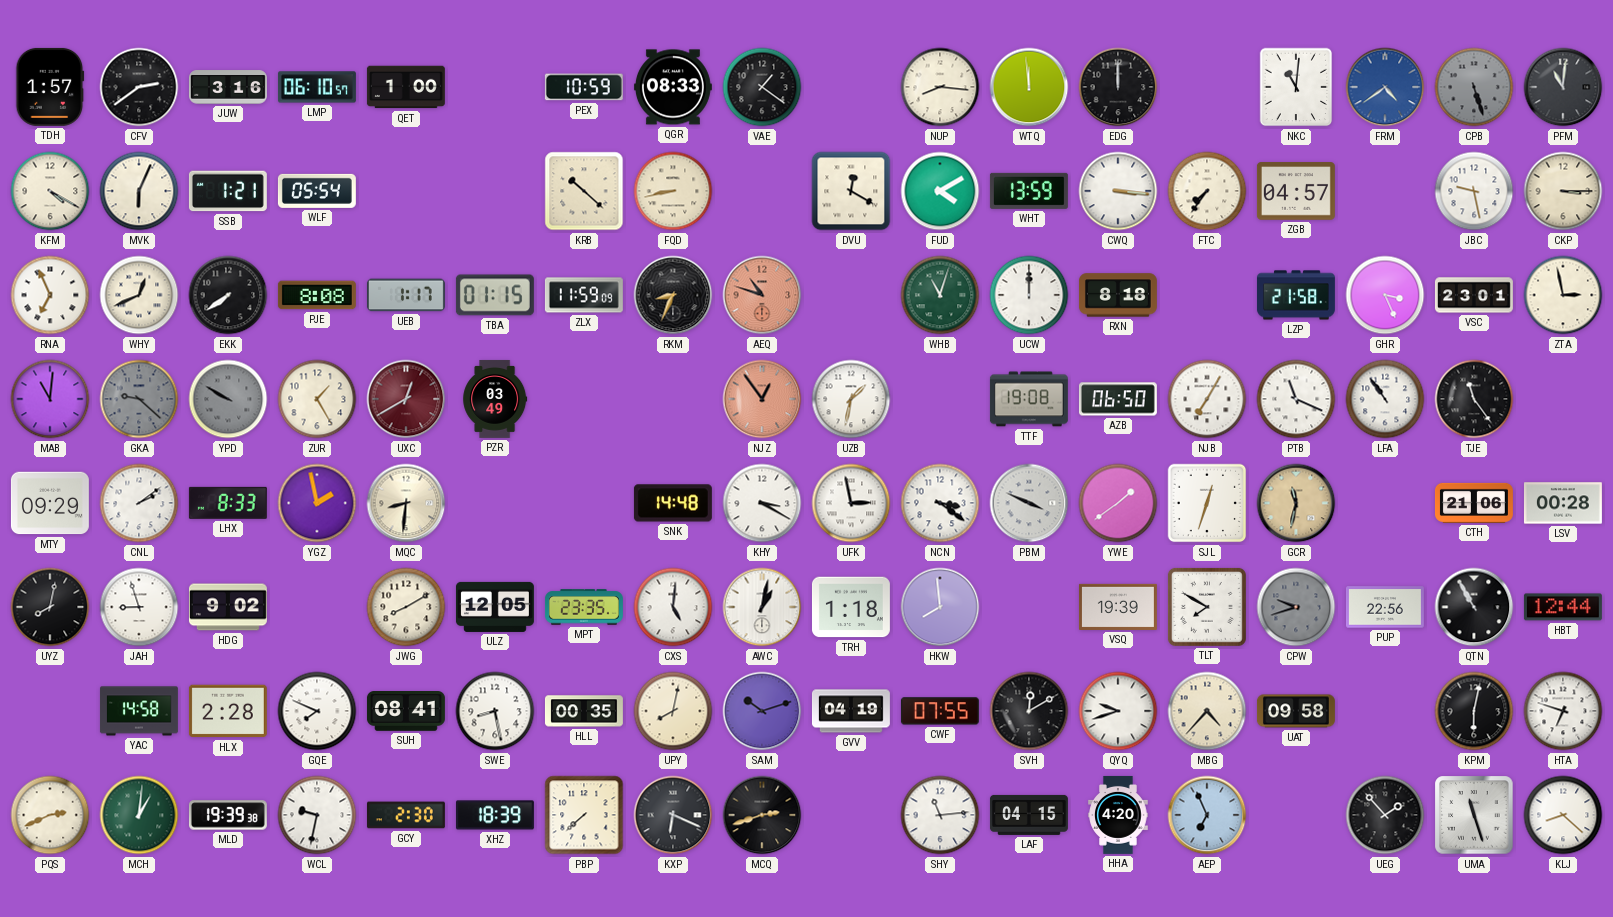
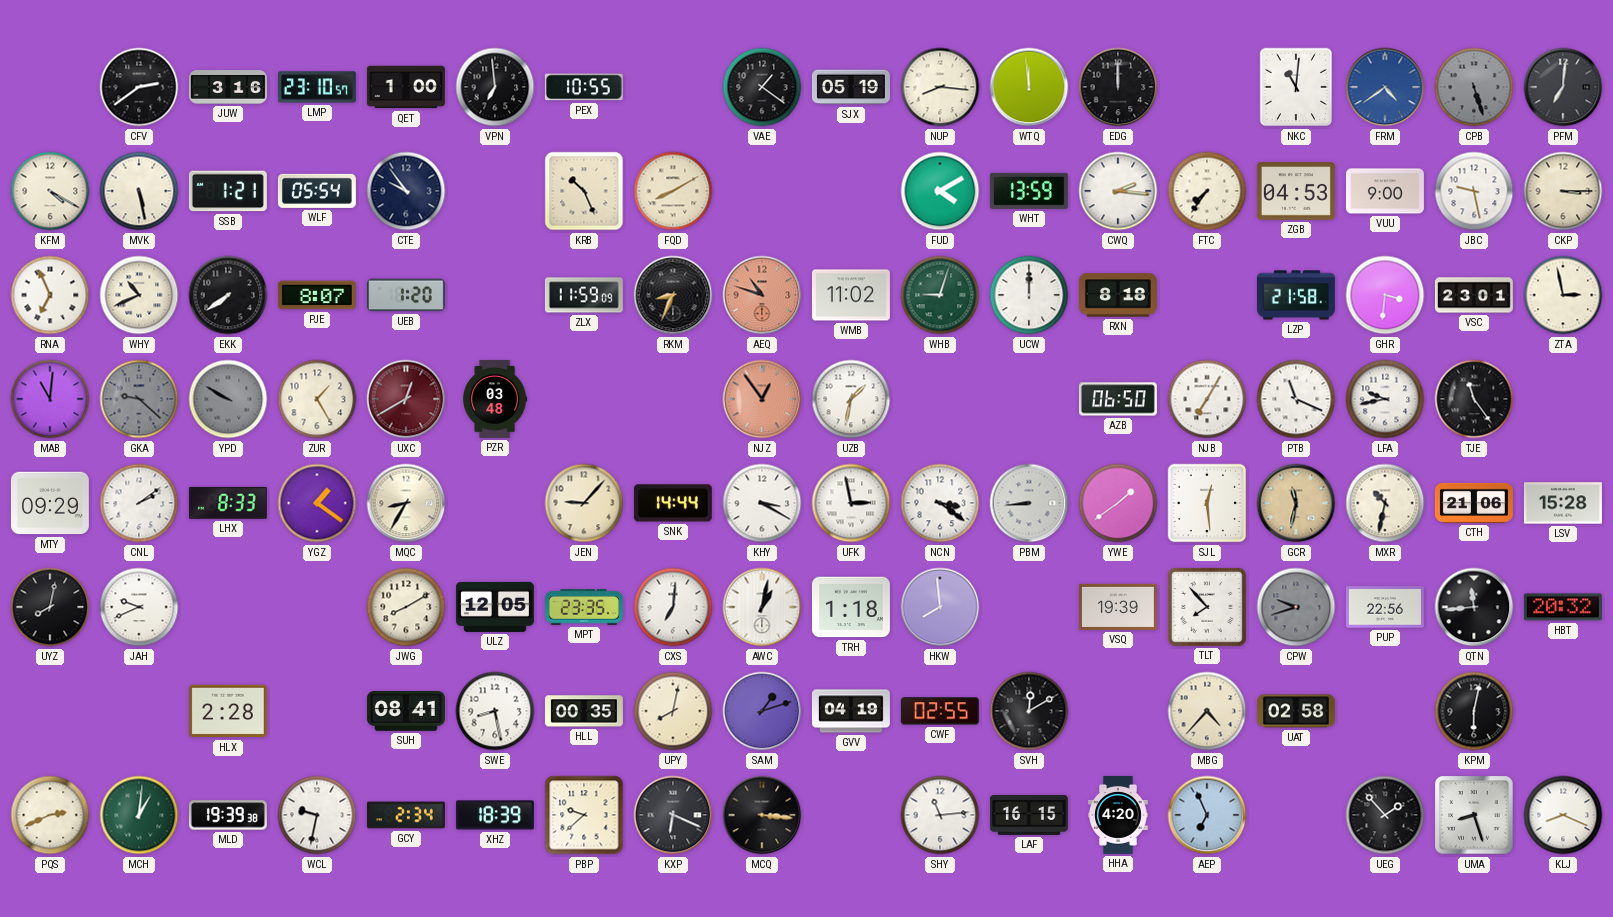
TDH: 1:57 -> none (50, 87)
LMP: 06:10 -> 23:10 (317, 87)
VPN: none -> 6:59 (495, 87)
PEX: 10:59 -> 10:55 (584, 87)
QGR: 08:33 -> none (673, 87)
SJX: none -> 05:19 (851, 87)
PFM: 11:01 -> 7:01 (1563, 87)
MVK: 6:04 -> 5:28 (139, 191)
CTE: none -> 9:54 (406, 191)
KRB: 10:22 -> 10:26 (584, 191)
FQD: 8:43 -> 8:10 (673, 191)
DVU: 12:20 -> none (851, 191)
CWQ: 3:16 -> 2:16 (1118, 191)
ZGB: 04:57 -> 04:53 (1296, 191)
VUU: none -> 9:00 (1385, 191)
WHY: 12:41 -> 10:41 (139, 295)
PJE: 8:08 -> 8:07 (317, 295)
UEB: 1:17 -> 1:20 (406, 295)
TBA: 01:15 -> none (495, 295)
WMB: none -> 11:02 (851, 295)
WHB: 11:03 -> 9:03 (940, 295)
GHR: 3:26 -> 3:31 (1385, 295)
PZR: 03:49 -> 03:48 (495, 399)
TTF: 19:08 -> none (1029, 399)
LFA: 10:54 -> 9:43 (1385, 399)
YGZ: 1:58 -> 1:21 (317, 503)
MQC: 8:31 -> 8:35 (406, 503)
JEN: none -> 9:07 (584, 503)
SNK: 14:48 -> 14:44 (673, 503)
PBM: 3:49 -> 8:44 (1029, 503)
SJL: 12:33 -> 12:29 (1207, 503)
MXR: none -> 10:32 (1385, 503)
LSV: 00:28 -> 15:28 (1563, 503)
JAH: 8:57 -> 9:41 (139, 607)
HDG: 9:02 -> none (228, 607)
CXS: 5:01 -> 7:01 (673, 607)
TLT: 7:50 -> 7:53 (1207, 607)
QTN: 10:55 -> 11:44 (1474, 607)
HBT: 12:44 -> 20:32 (1563, 607)
YAC: 14:58 -> none (139, 711)
GQE: 7:49 -> none (317, 711)
SAM: 10:12 -> 1:12 (762, 711)
CWF: 07:55 -> 02:55 (940, 711)
QYQ: 9:42 -> none (1118, 711)
UAT: 09:58 -> 02:58 (1296, 711)
HTA: 6:48 -> none (1563, 711)
GCY: 2:30 -> 2:34 (406, 815)
PBP: 7:38 -> 9:38 (584, 815)
MCQ: 2:42 -> 3:16 (762, 815)
LAF: 04:15 -> 16:15 (1029, 815)
UMA: 11:27 -> 8:27 (1474, 815)
KLJ: 8:22 -> 8:19 (1563, 815)
